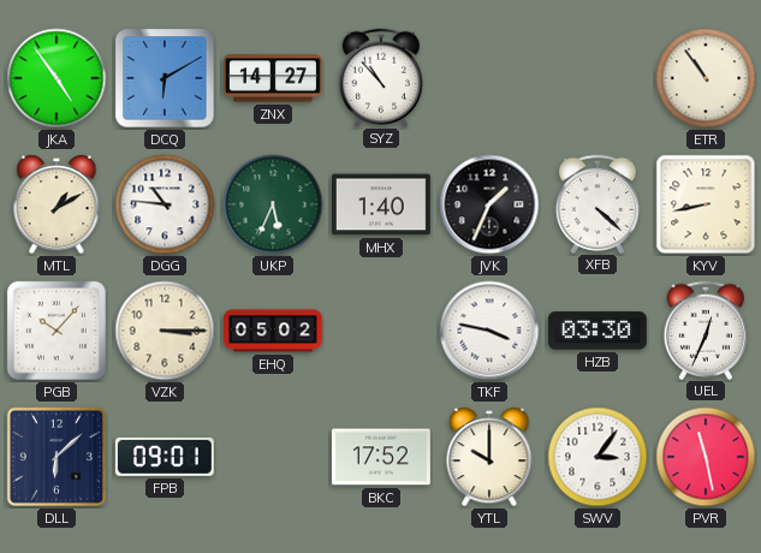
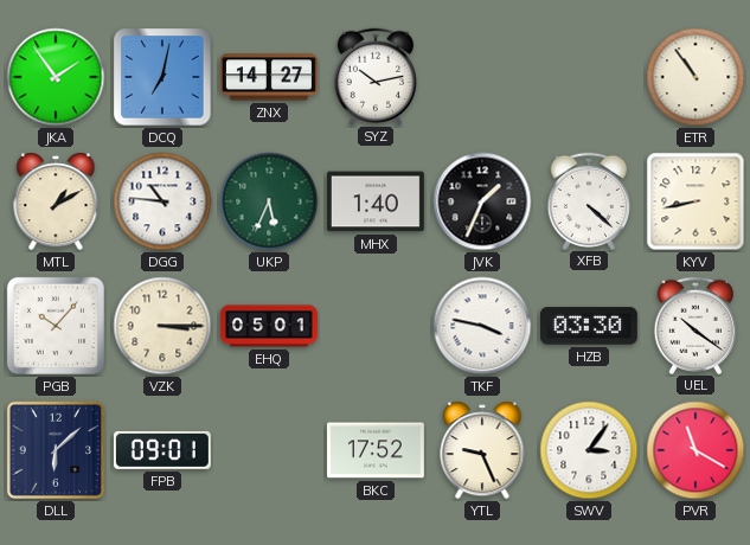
JKA: 4:54 -> 1:54 (56, 77)
DCQ: 6:10 -> 7:02 (162, 77)
SYZ: 10:53 -> 10:13 (374, 76)
EHQ: 05:02 -> 05:01 (269, 326)
UEL: 12:34 -> 10:21 (694, 325)
YTL: 10:00 -> 9:26 (482, 450)
PVR: 11:28 -> 11:20 (695, 450)
